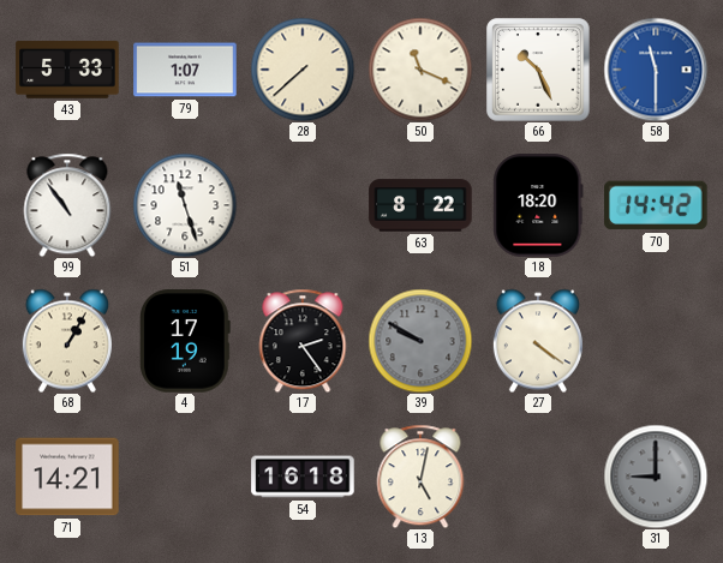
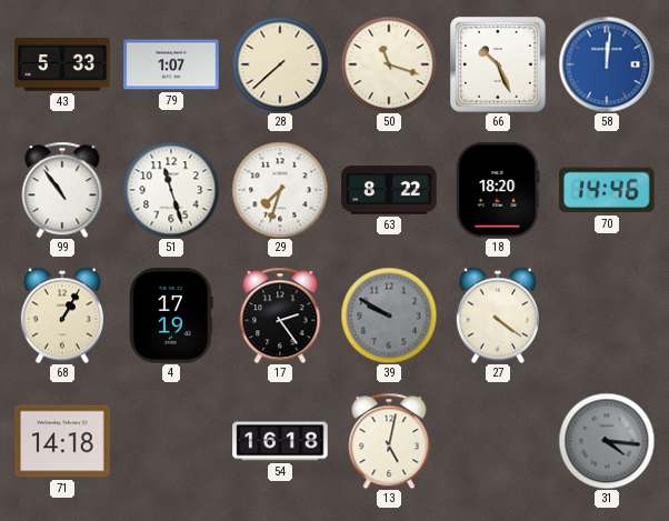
50: 11:19 -> 11:18 (389, 64)
58: 11:30 -> 12:01 (607, 64)
29: none -> 7:33 (280, 190)
70: 14:42 -> 14:46 (607, 190)
71: 14:21 -> 14:18 (62, 441)
31: 9:00 -> 4:16 (607, 441)
